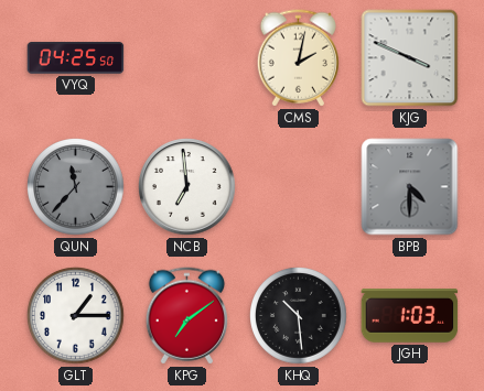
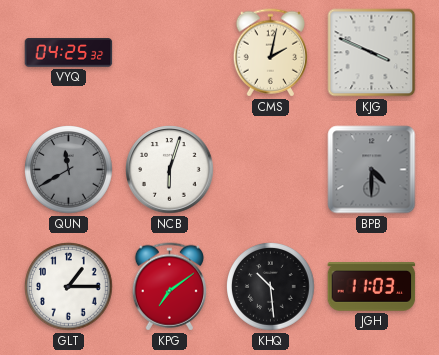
VYQ: 04:25:50 -> 04:25:32 (69, 53)
QUN: 11:37 -> 11:40 (69, 170)
NCB: 6:59 -> 6:03 (170, 170)
JGH: 1:03 -> 11:03 (372, 287)
